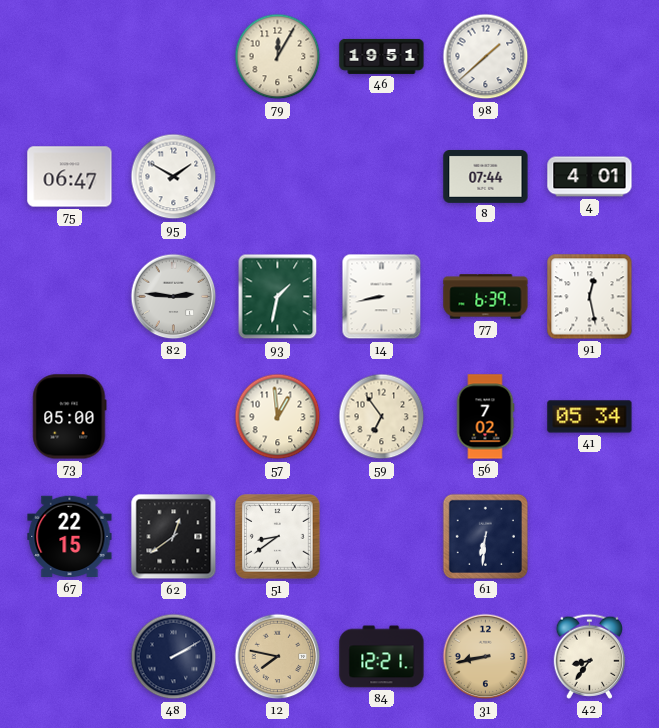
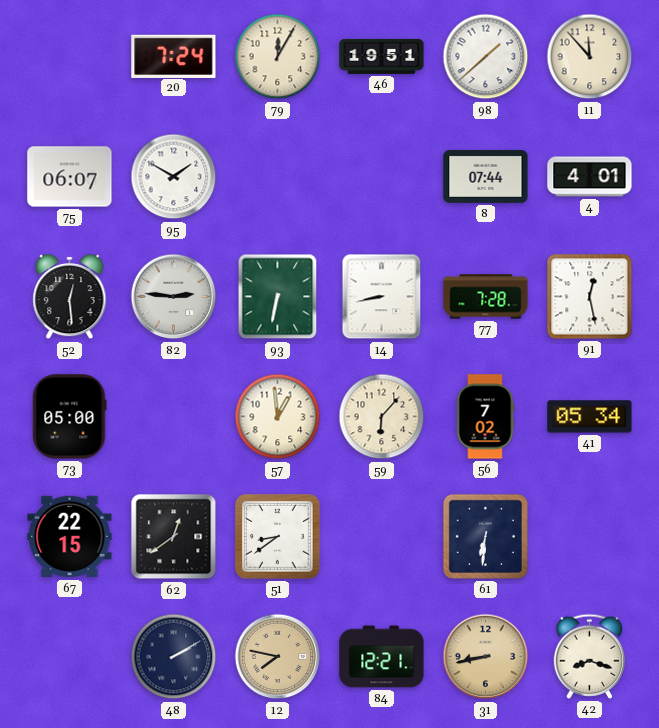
20: none -> 7:24 (174, 56)
11: none -> 11:53 (590, 57)
75: 06:47 -> 06:07 (70, 177)
52: none -> 12:29 (70, 297)
93: 1:32 -> 6:32 (278, 297)
77: 6:39 -> 7:28 (486, 297)
59: 6:54 -> 6:07 (382, 417)
42: 8:36 -> 8:18 (590, 656)
